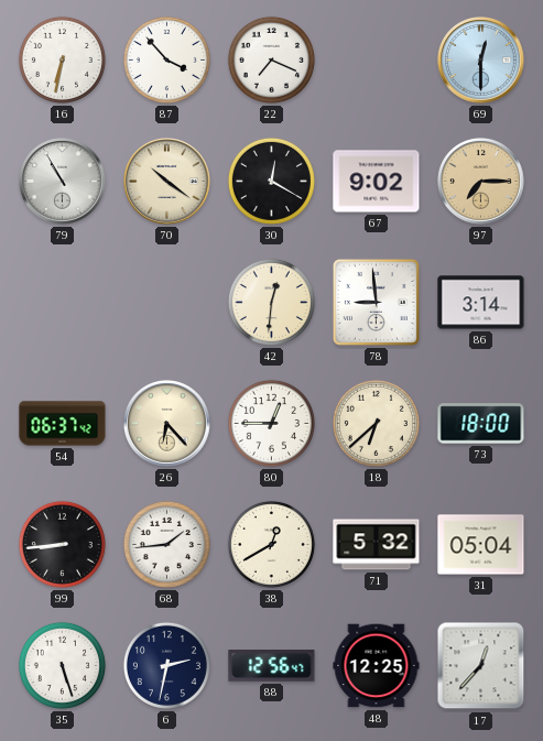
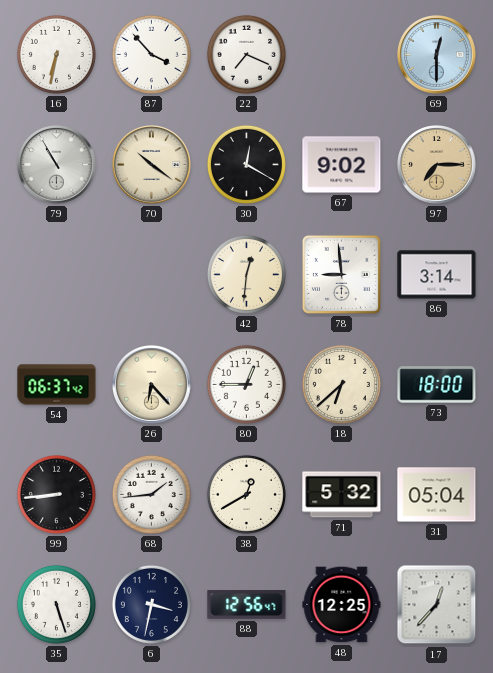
6: 2:32 -> 3:32 (151, 604)
